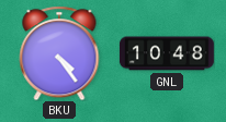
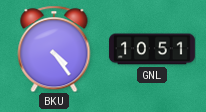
GNL: 10:48 -> 10:51 (152, 49)
